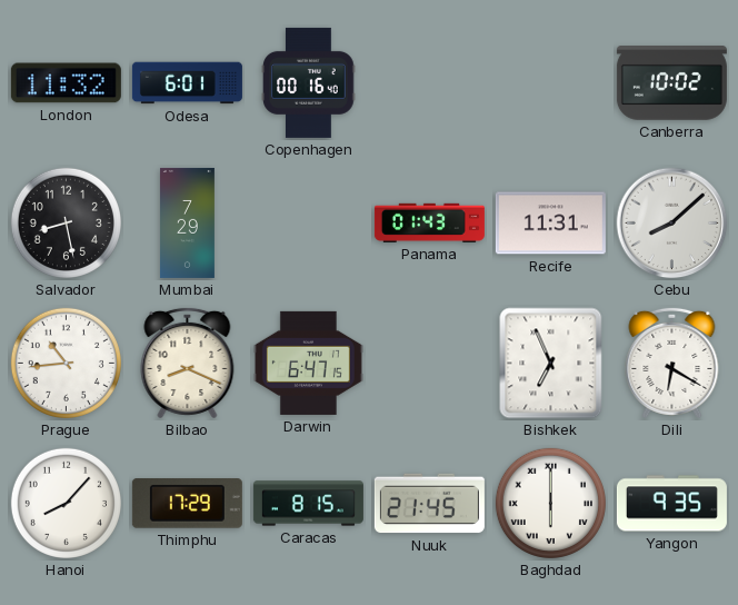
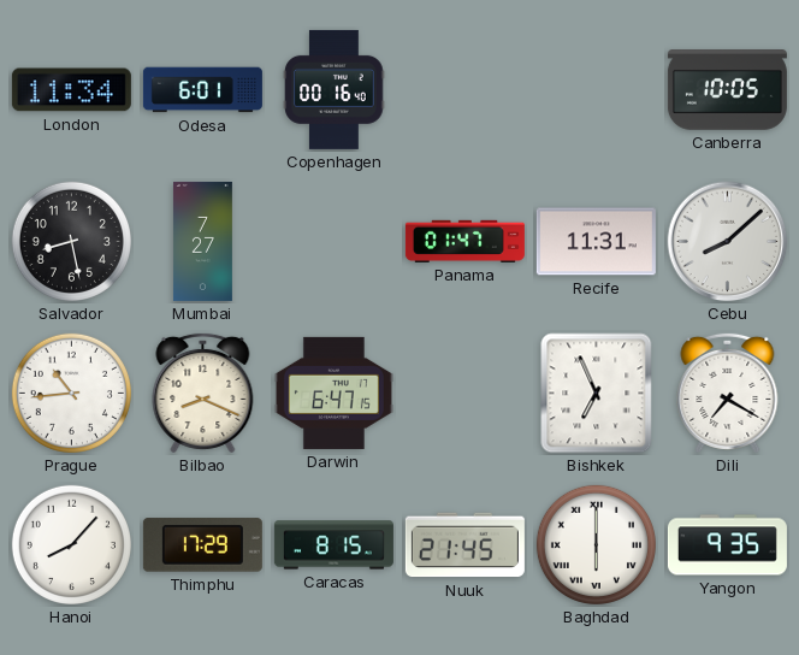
London: 11:32 -> 11:34 (71, 90)
Canberra: 10:02 -> 10:05 (727, 90)
Mumbai: 7:29 -> 7:27 (202, 241)
Panama: 01:43 -> 01:47 (464, 241)
Dili: 6:20 -> 7:20 (728, 393)
